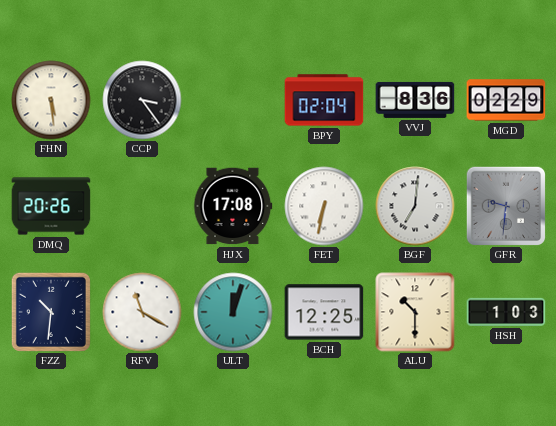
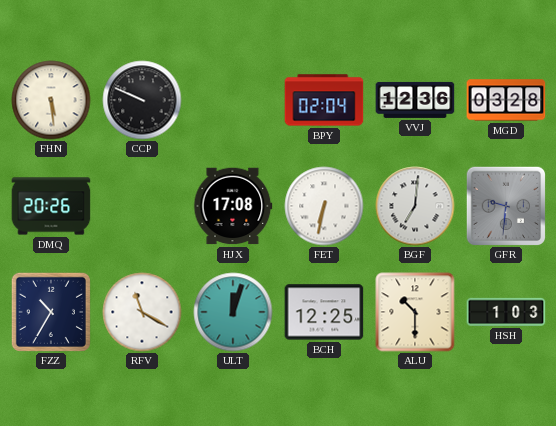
CCP: 3:24 -> 9:49 (142, 100)
VVJ: 8:36 -> 12:36 (415, 100)
MGD: 02:29 -> 03:28 (506, 100)
FZZ: 10:31 -> 10:35 (51, 312)
